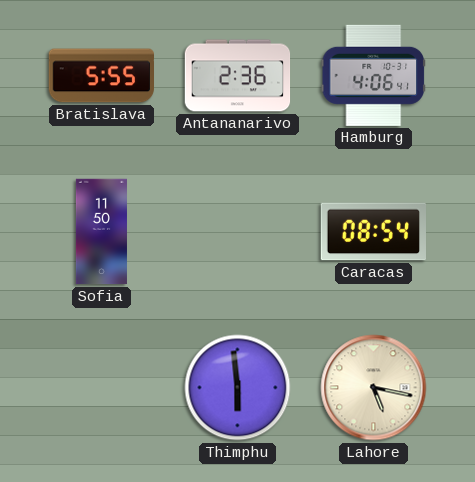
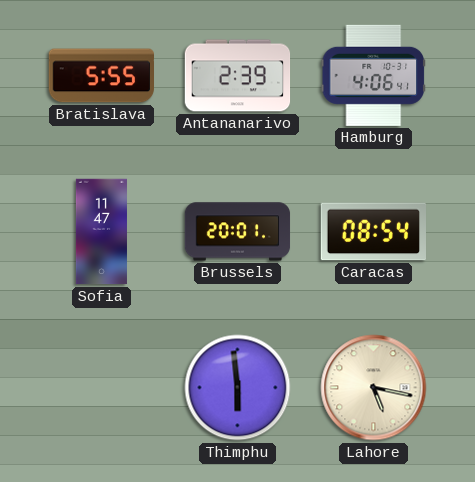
Antananarivo: 2:36 -> 2:39 (238, 76)
Sofia: 11:50 -> 11:47 (101, 232)
Brussels: none -> 20:01 (238, 232)
